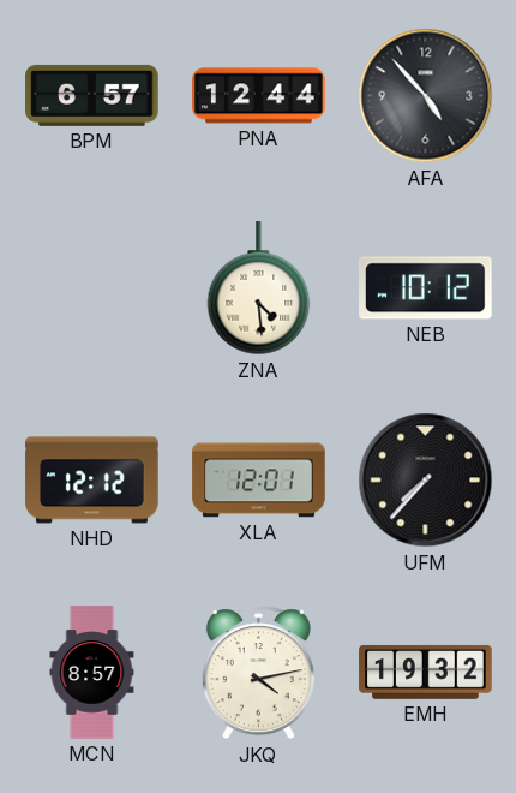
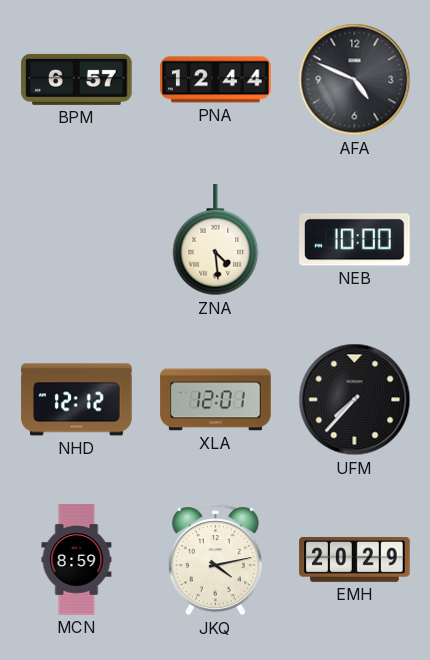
AFA: 4:53 -> 4:49 (355, 80)
NEB: 10:12 -> 10:00 (355, 240)
MCN: 8:57 -> 8:59 (77, 560)
EMH: 19:32 -> 20:29 (355, 560)
